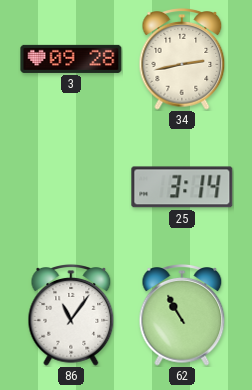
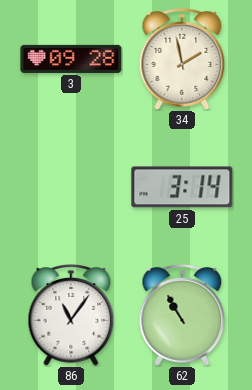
34: 2:43 -> 1:58 (182, 60)
